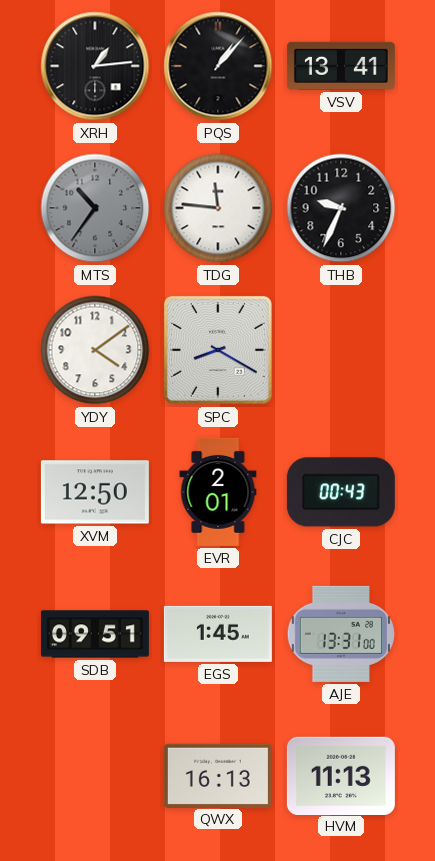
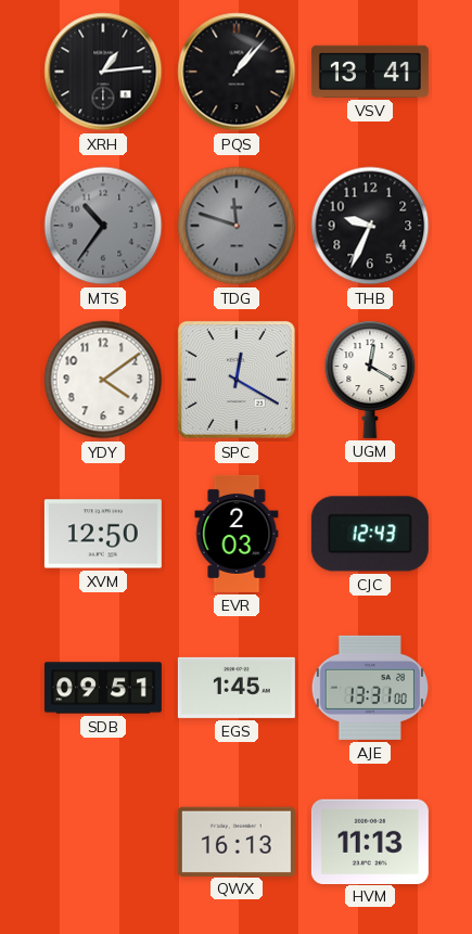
TDG: 11:46 -> 11:48 (237, 226)
TDG dial: white -> grey (237, 226)
SPC: 8:20 -> 12:20 (237, 380)
UGM: none -> 12:20 (370, 380)
EVR: 2:01 -> 2:03 (237, 534)
CJC: 00:43 -> 12:43 (370, 534)
